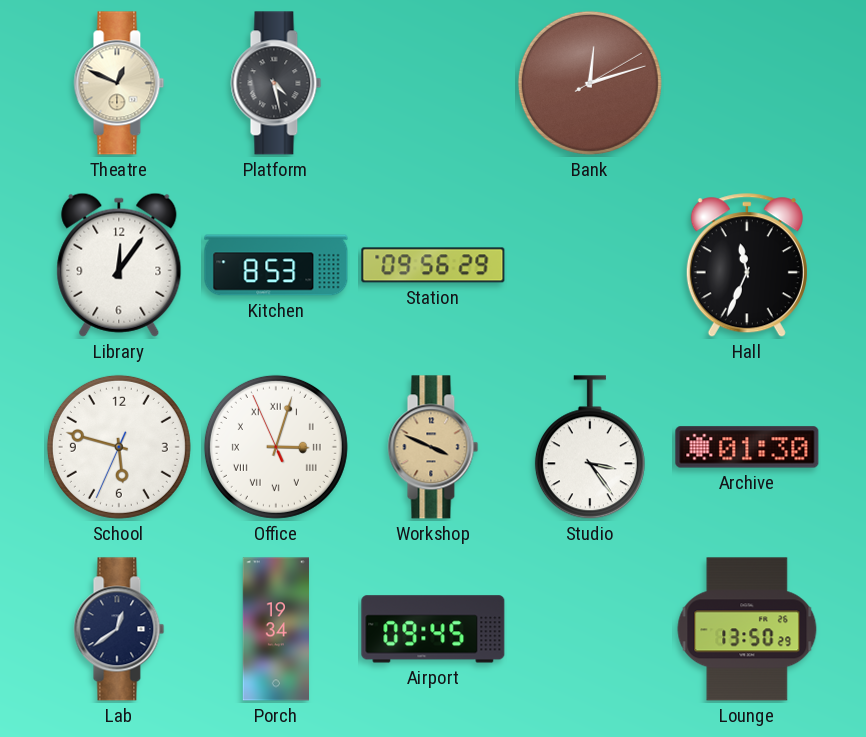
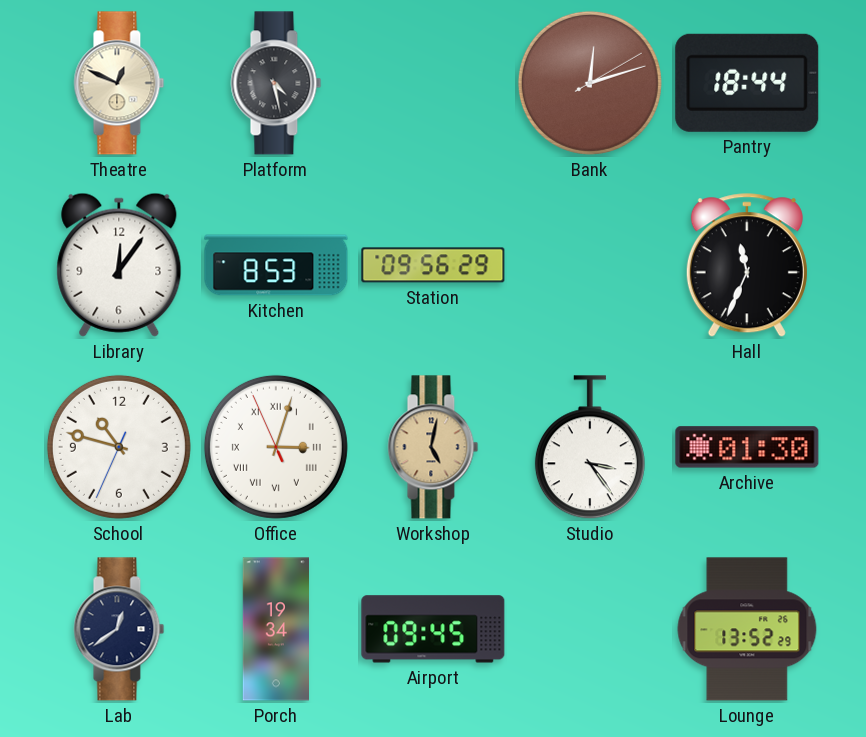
Pantry: none -> 18:44 (747, 83)
School: 5:47 -> 10:47 (119, 447)
Workshop: 3:49 -> 5:02 (433, 447)
Lounge: 13:50 -> 13:52 (747, 629)
